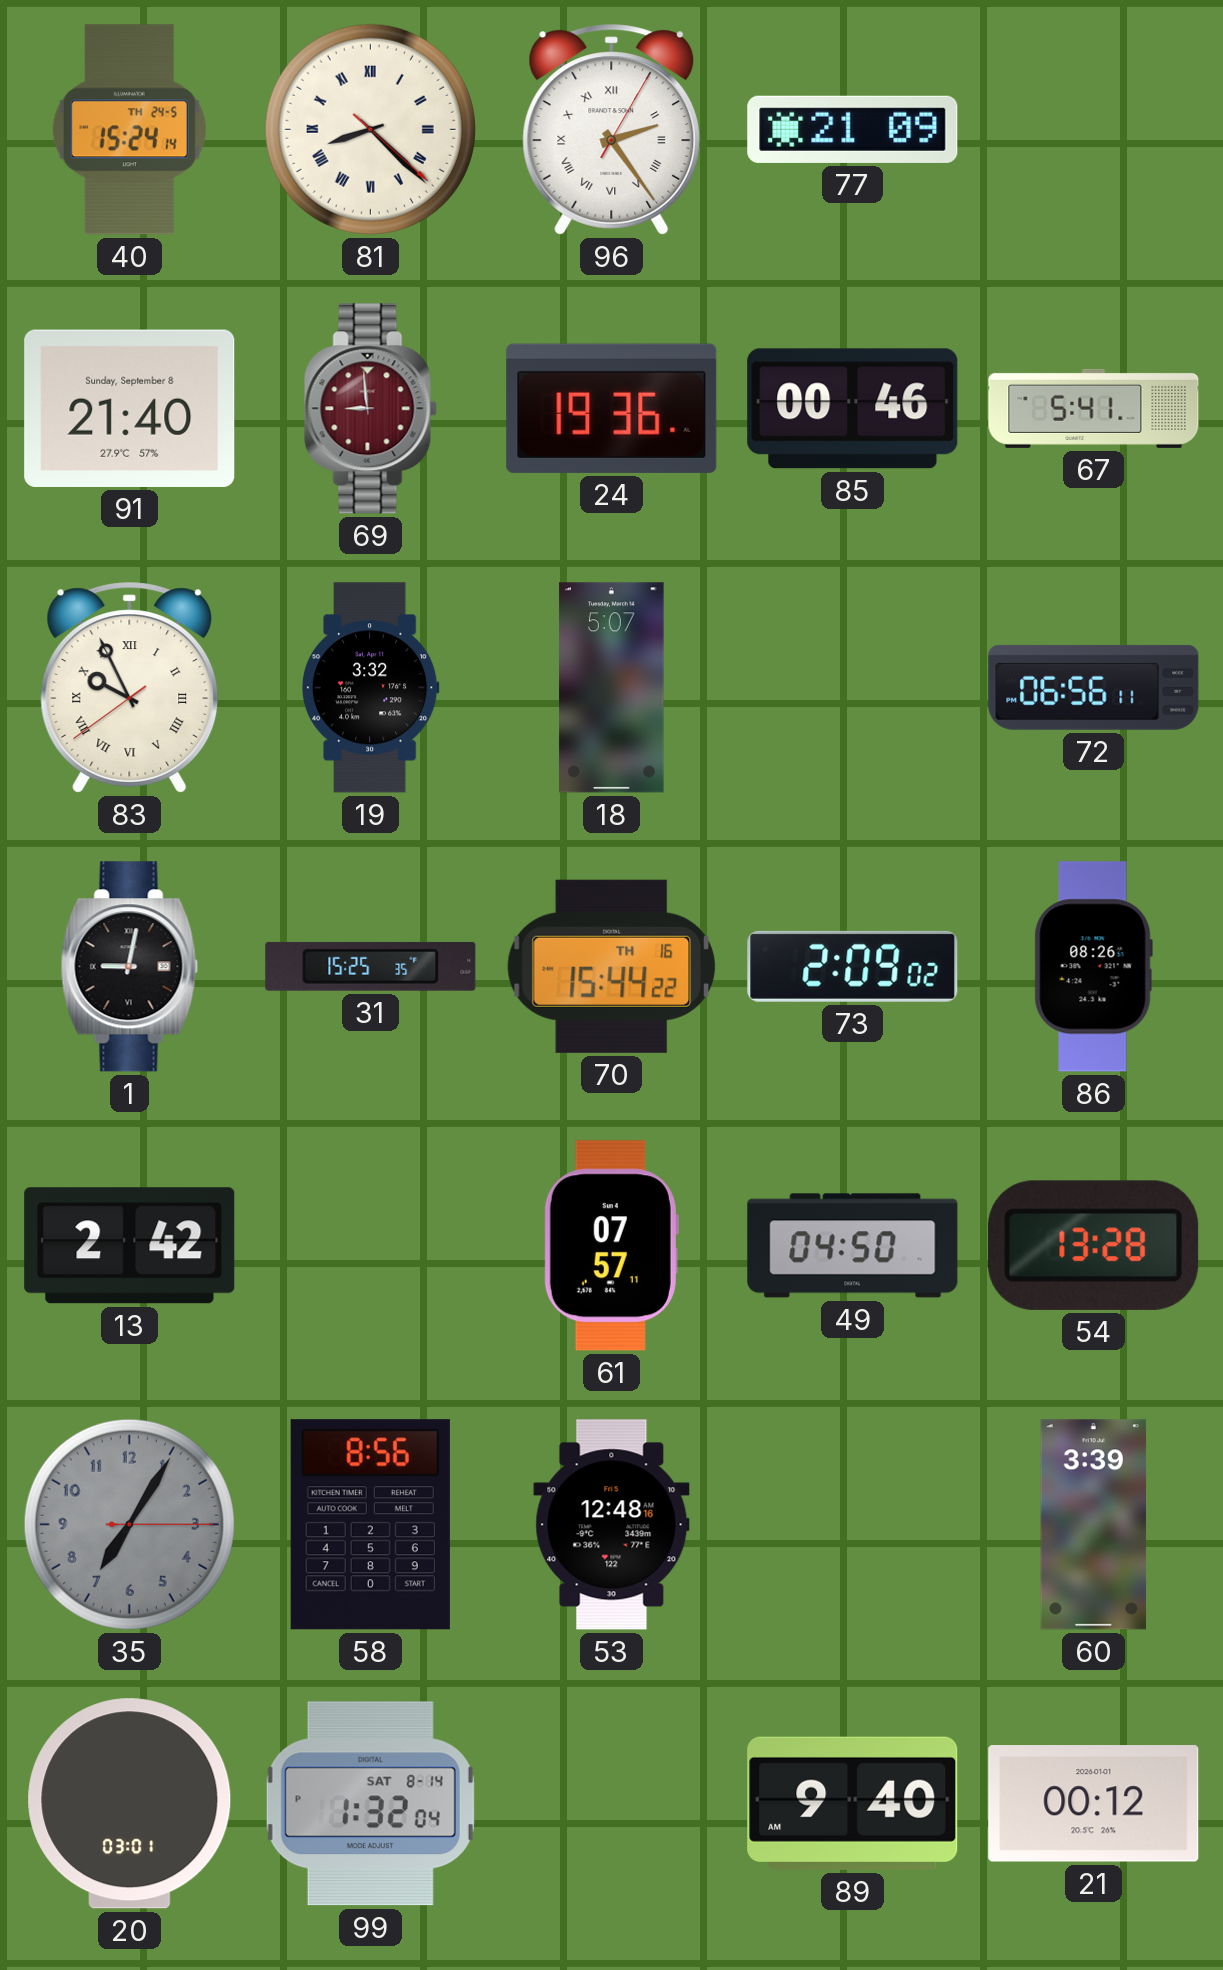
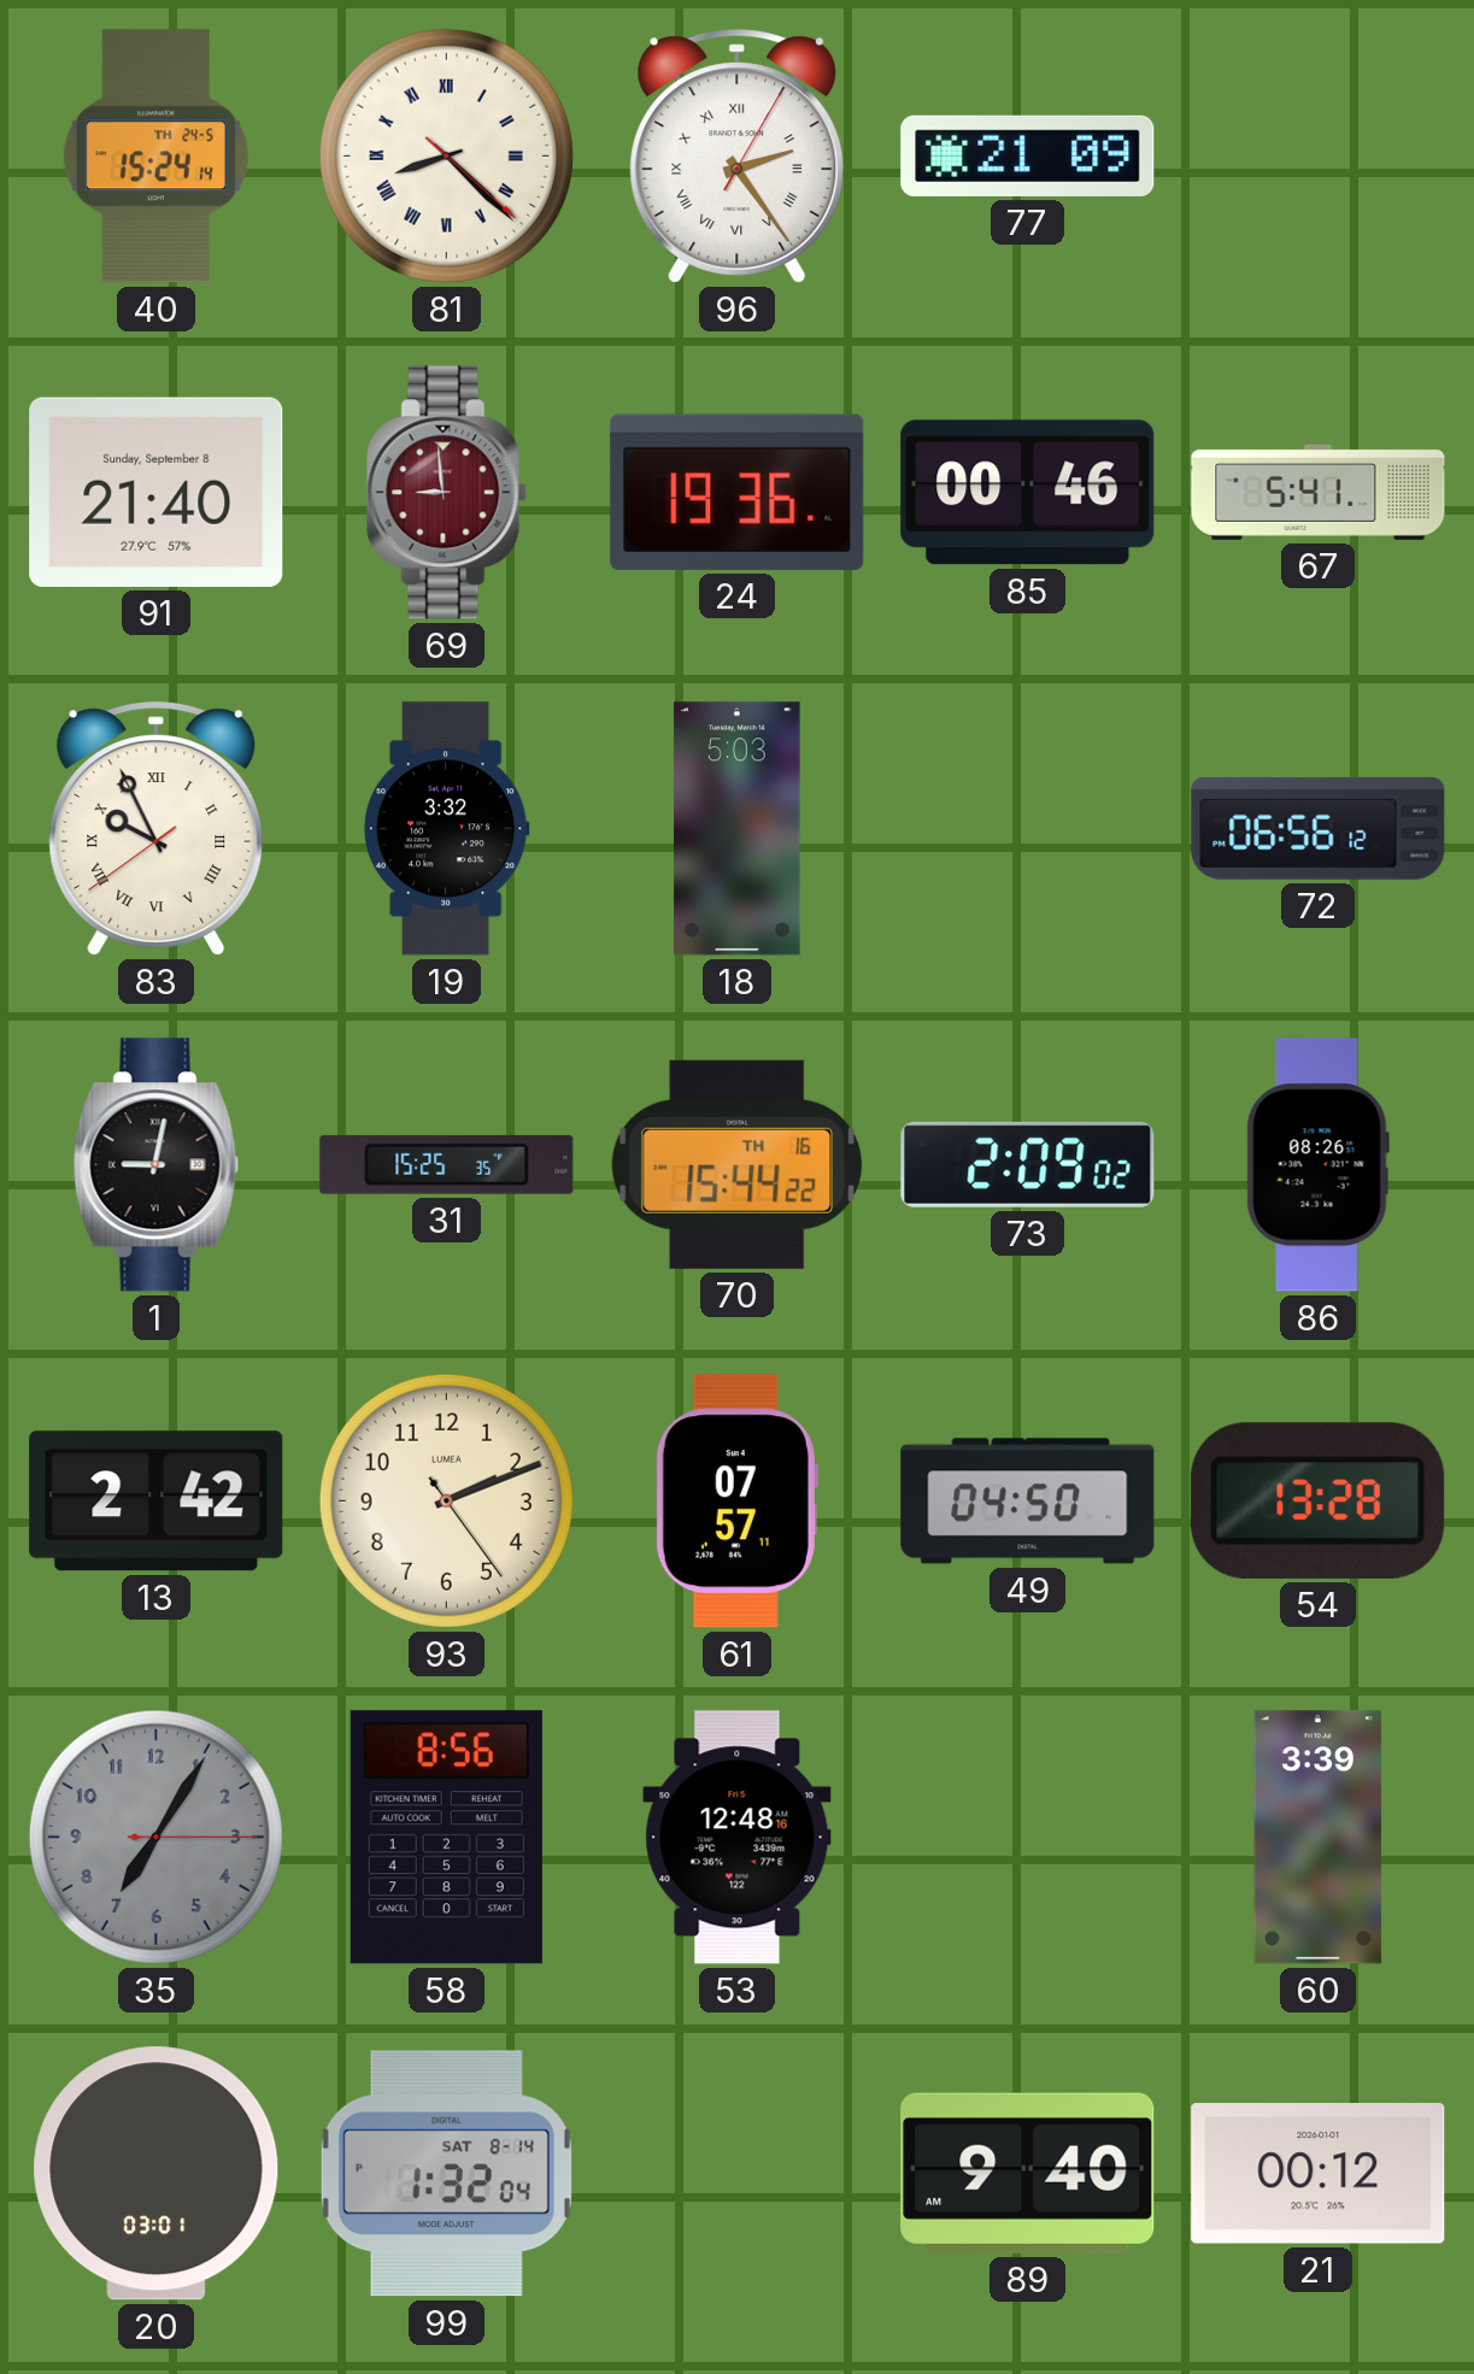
18: 5:07 -> 5:03 (738, 829)
72: 06:56:11 -> 06:56:12 (1319, 828)
93: none -> 2:11 (446, 1500)
